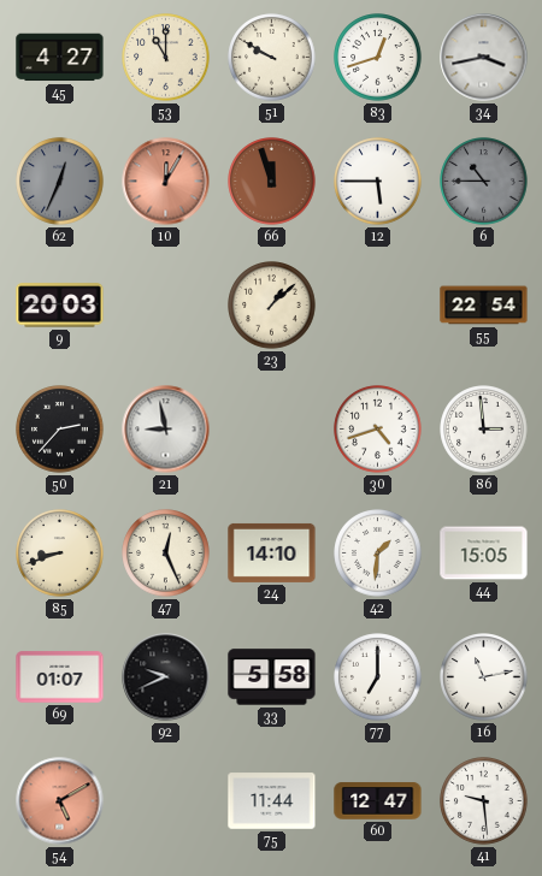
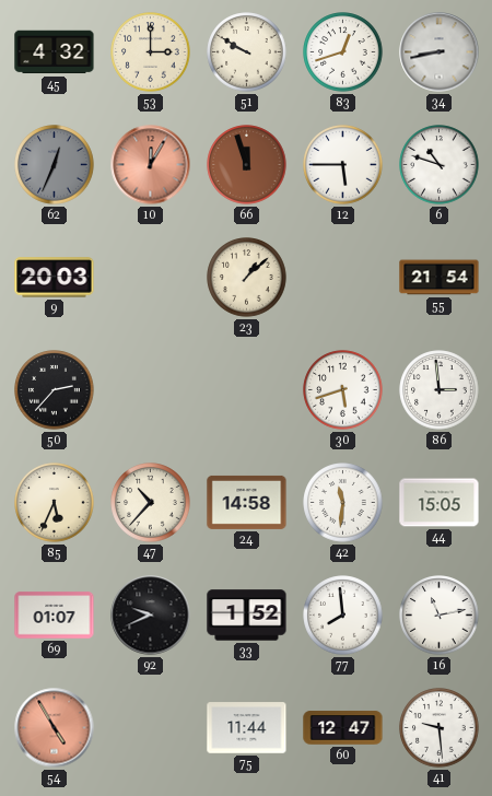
45: 4:27 -> 4:32 (55, 52)
53: 11:00 -> 3:00 (151, 52)
34: 3:43 -> 8:43 (440, 52)
6: 10:45 -> 10:48 (440, 165)
6 dial: grey -> white (440, 165)
55: 22:54 -> 21:54 (440, 278)
21: 8:58 -> none (166, 430)
30: 4:42 -> 5:42 (343, 390)
85: 8:42 -> 5:34 (55, 503)
47: 12:26 -> 10:37 (151, 503)
24: 14:10 -> 14:58 (247, 502)
42: 1:31 -> 11:31 (343, 503)
33: 5:58 -> 1:52 (247, 616)
77: 7:00 -> 7:59 (343, 616)
54: 5:10 -> 4:55 (55, 728)
